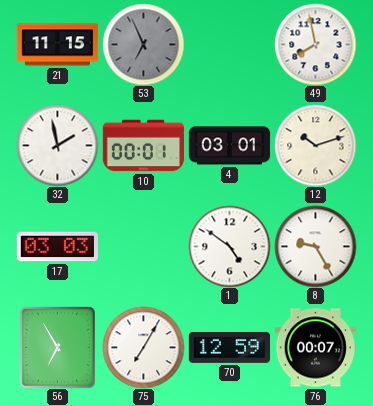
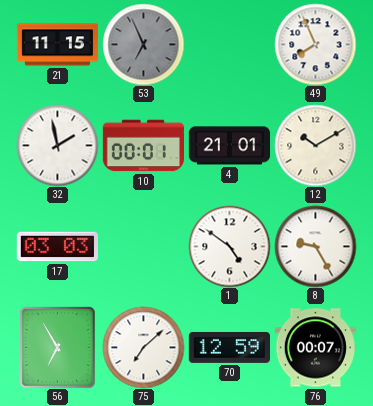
49: 7:58 -> 7:56 (315, 44)
4: 03:01 -> 21:01 (229, 146)
12: 10:12 -> 10:10 (315, 145)
75: 7:05 -> 7:08 (143, 347)
